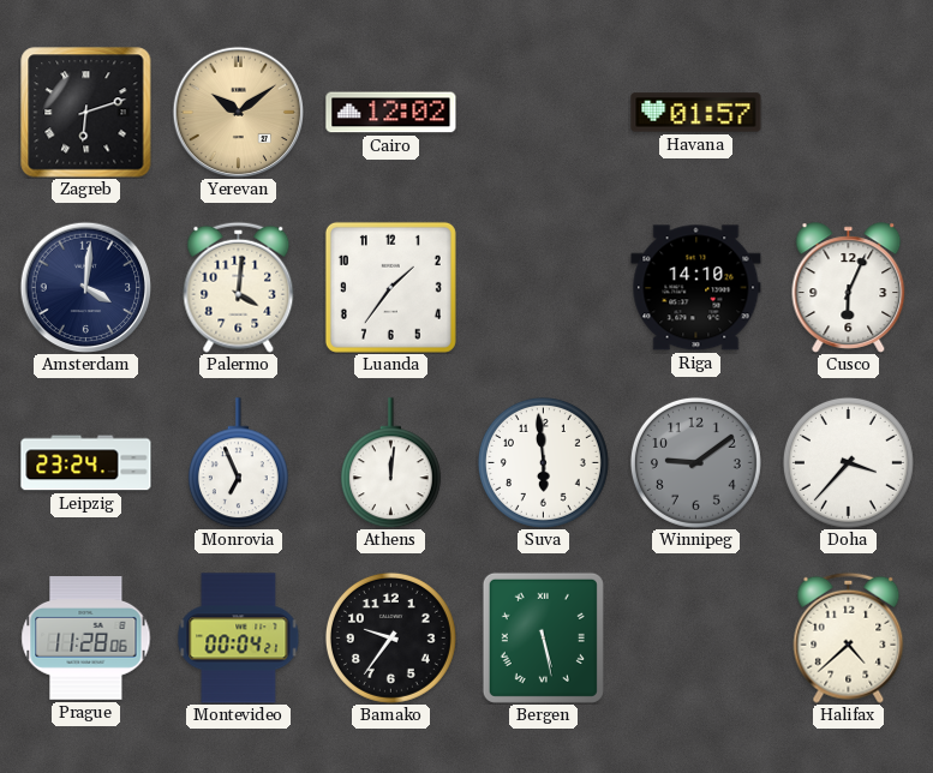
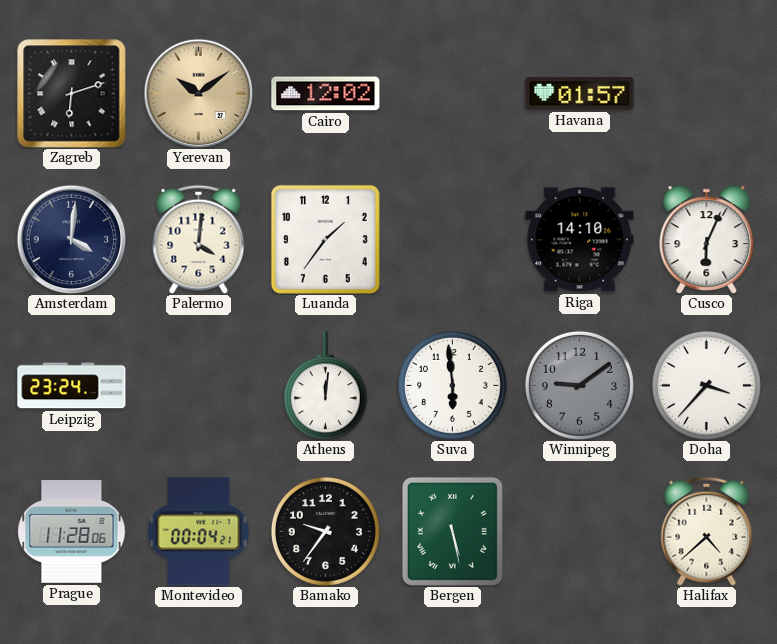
Monrovia: 6:56 -> none (238, 463)
